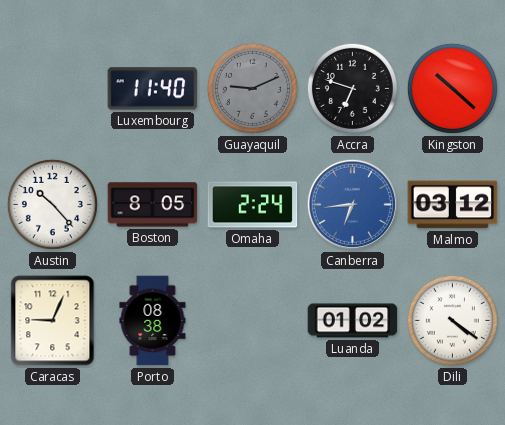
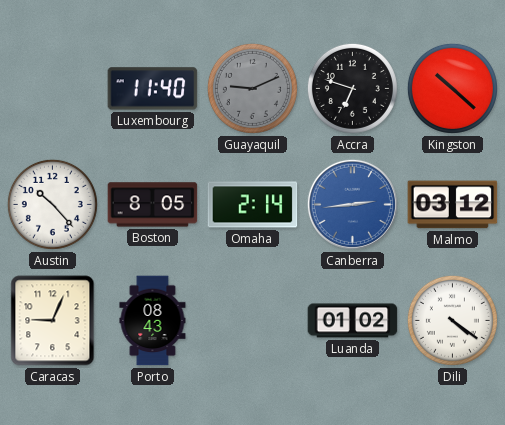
Omaha: 2:24 -> 2:14 (253, 205)
Canberra: 6:44 -> 2:44 (352, 204)
Porto: 08:38 -> 08:43 (153, 321)
